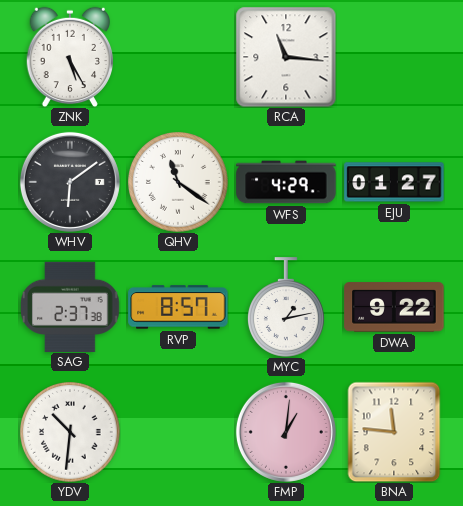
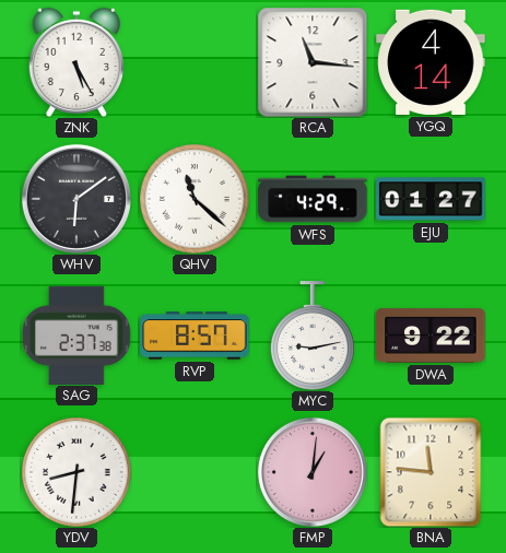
YGQ: none -> 4:14 (431, 62)
QHV: 11:21 -> 11:22 (196, 200)
MYC: 1:13 -> 9:13 (314, 336)
YDV: 10:31 -> 8:31 (78, 473)
